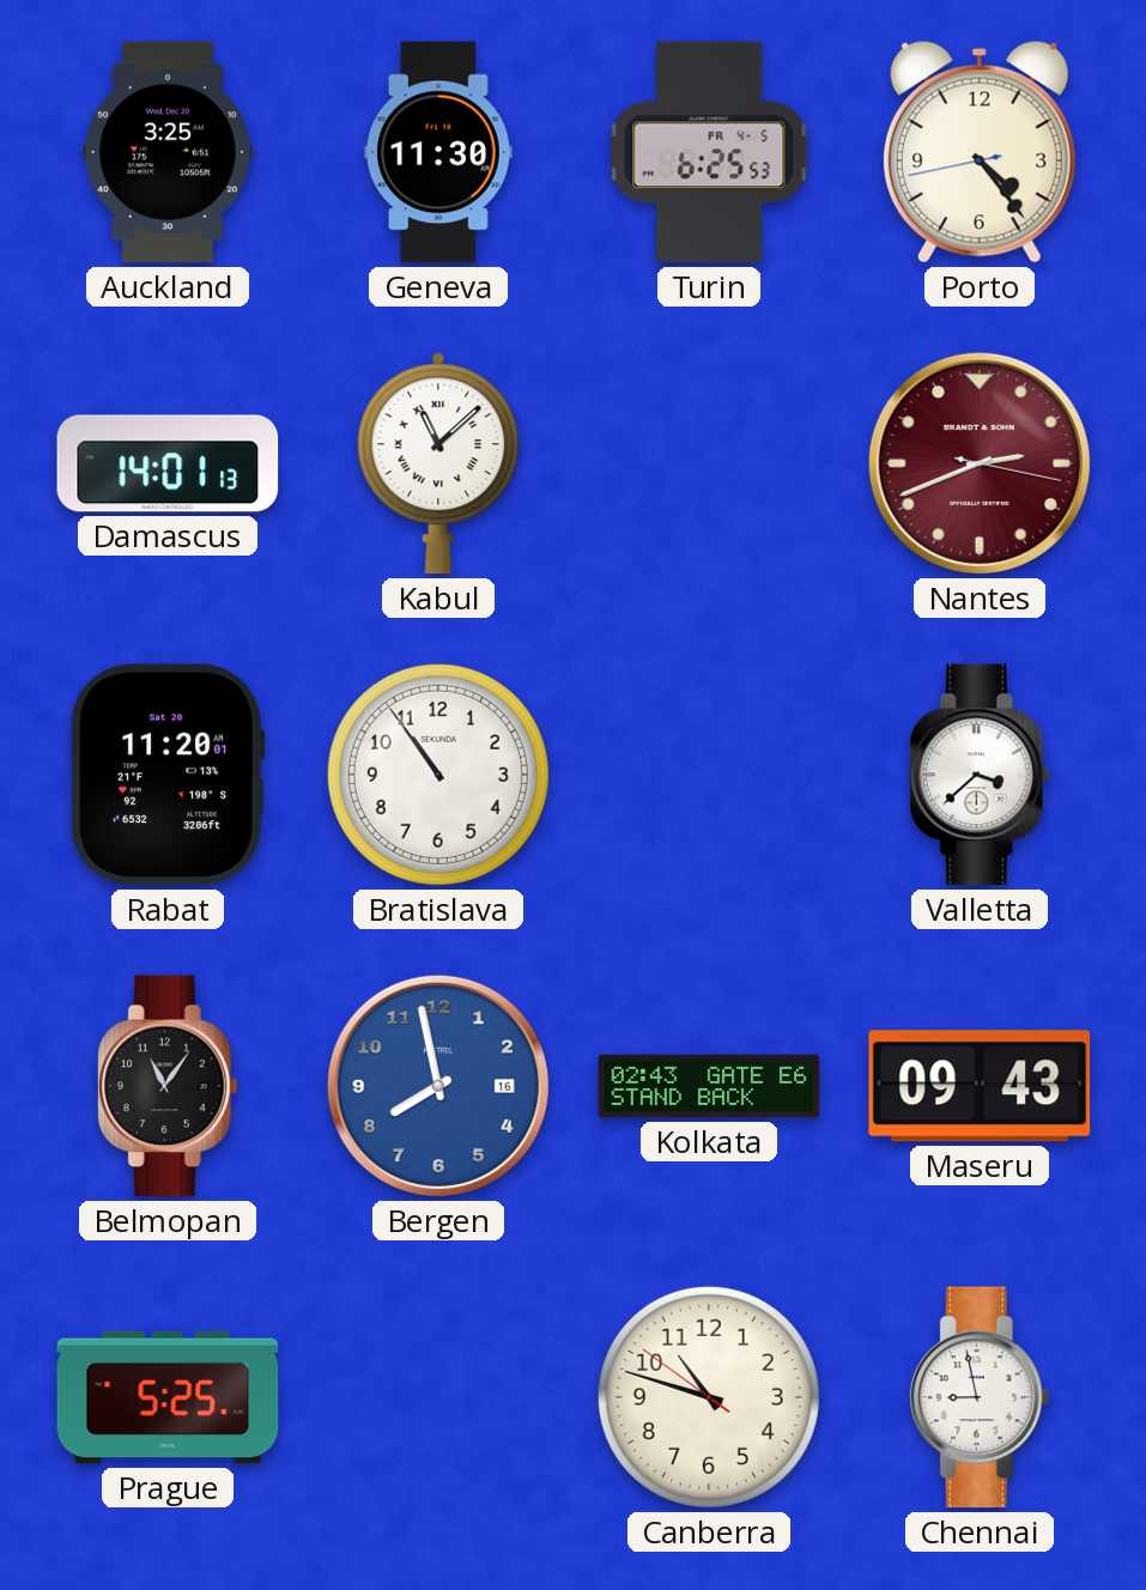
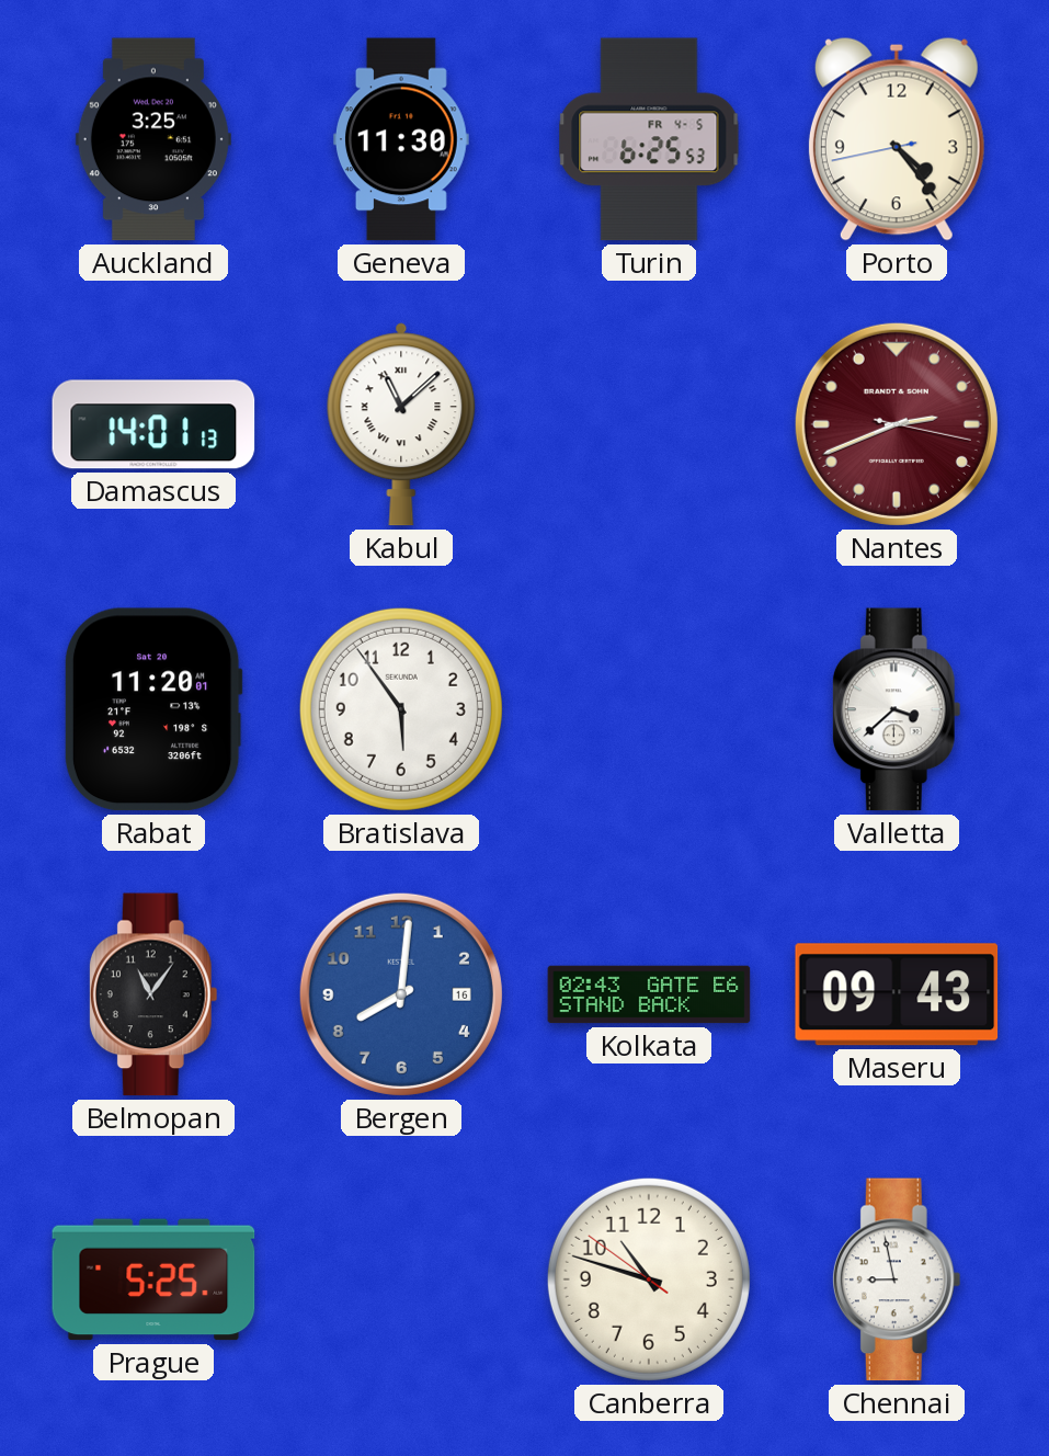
Bratislava: 10:54 -> 5:54 (401, 709)
Bergen: 7:58 -> 8:01 (401, 994)
